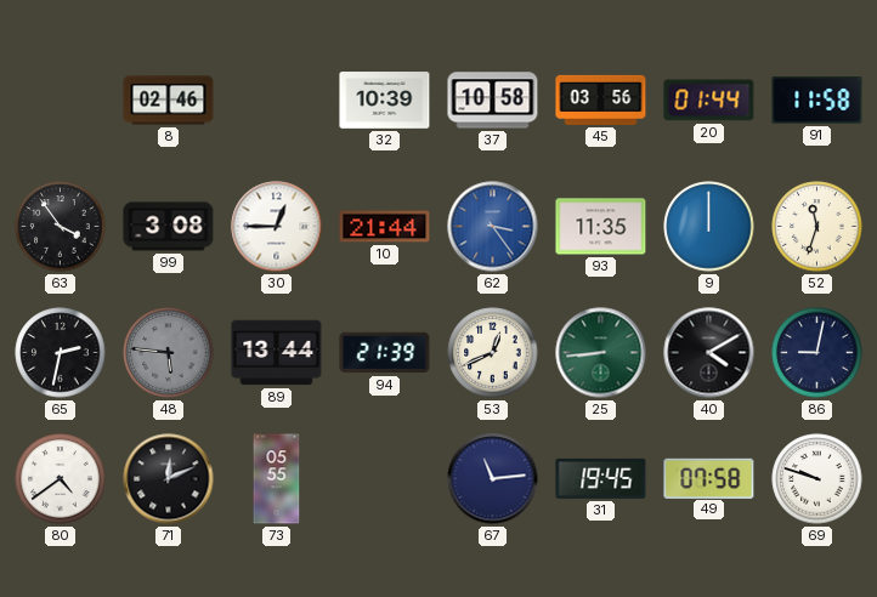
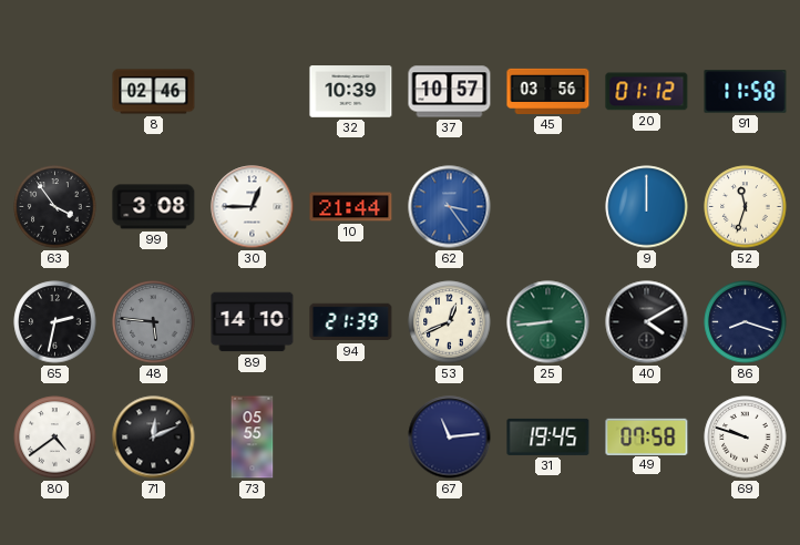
37: 10:58 -> 10:57 (450, 92)
20: 01:44 -> 01:12 (647, 92)
93: 11:35 -> none (601, 227)
89: 13:44 -> 14:10 (253, 322)
86: 9:02 -> 8:18 (746, 322)
